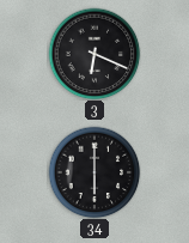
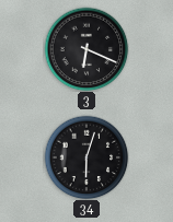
34: 6:00 -> 6:03 (86, 157)
